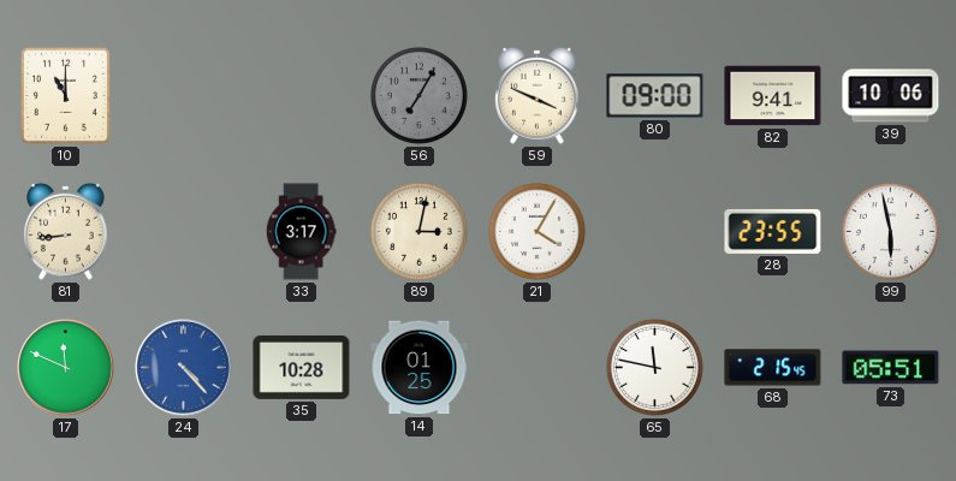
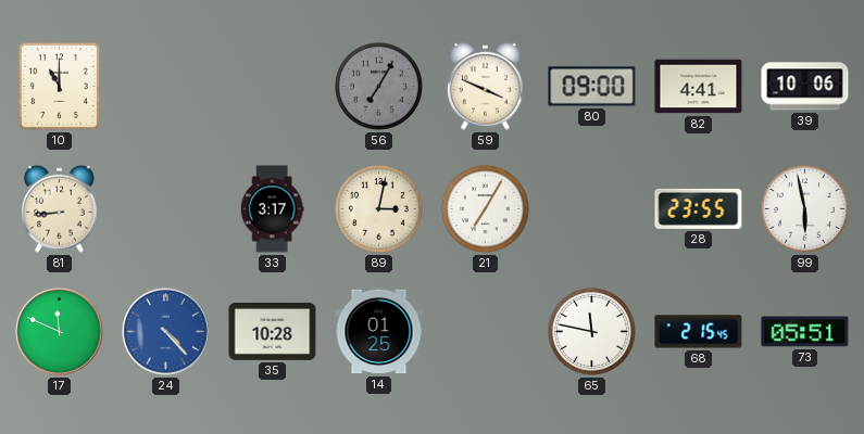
82: 9:41 -> 4:41 (699, 87)
21: 4:05 -> 7:05 (485, 208)
